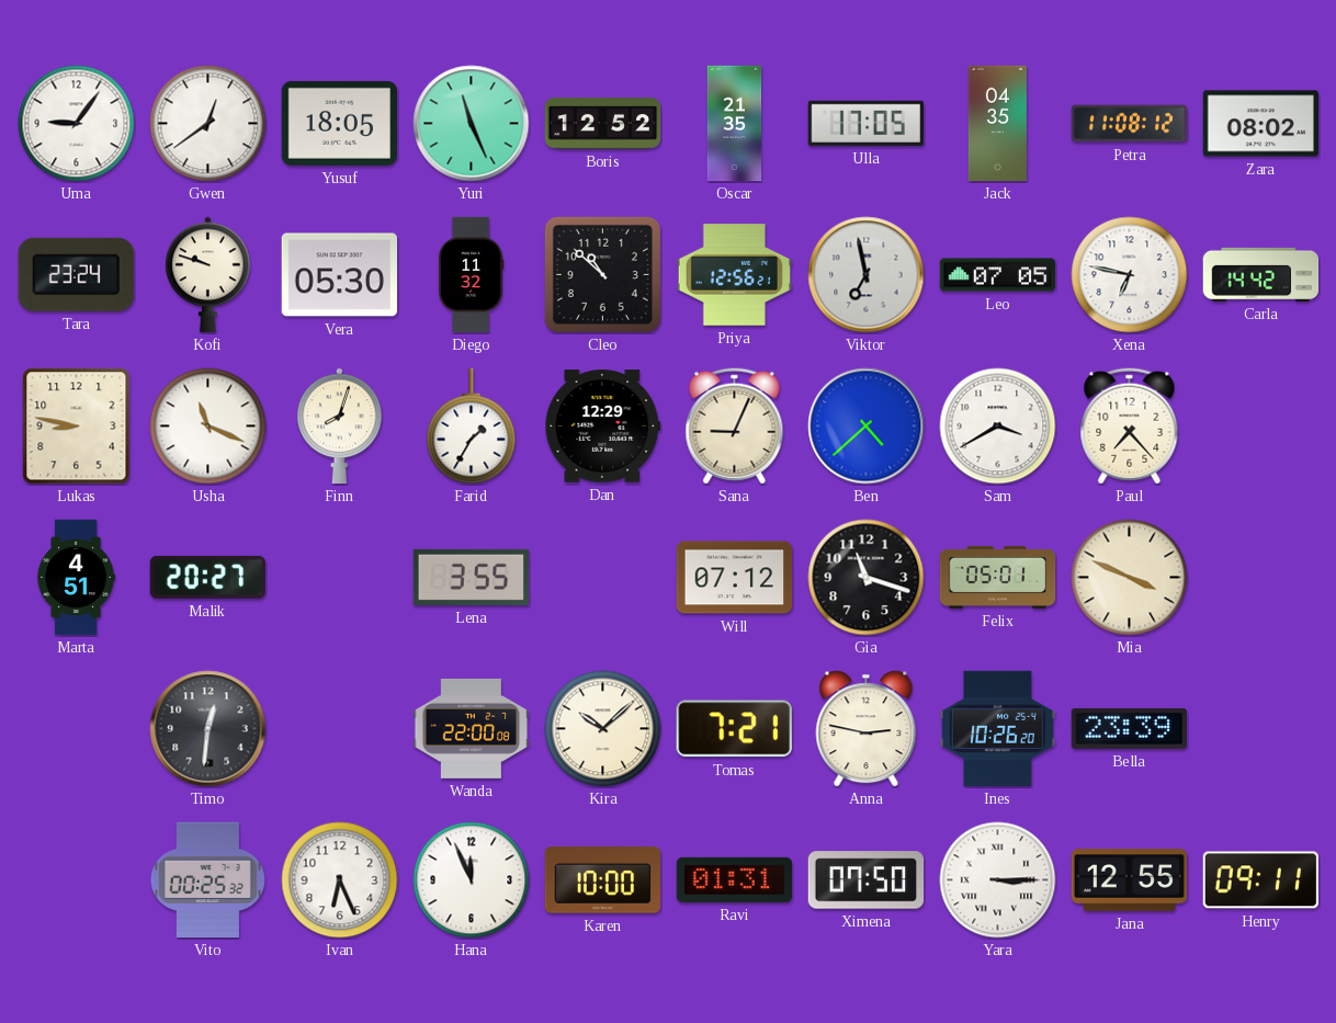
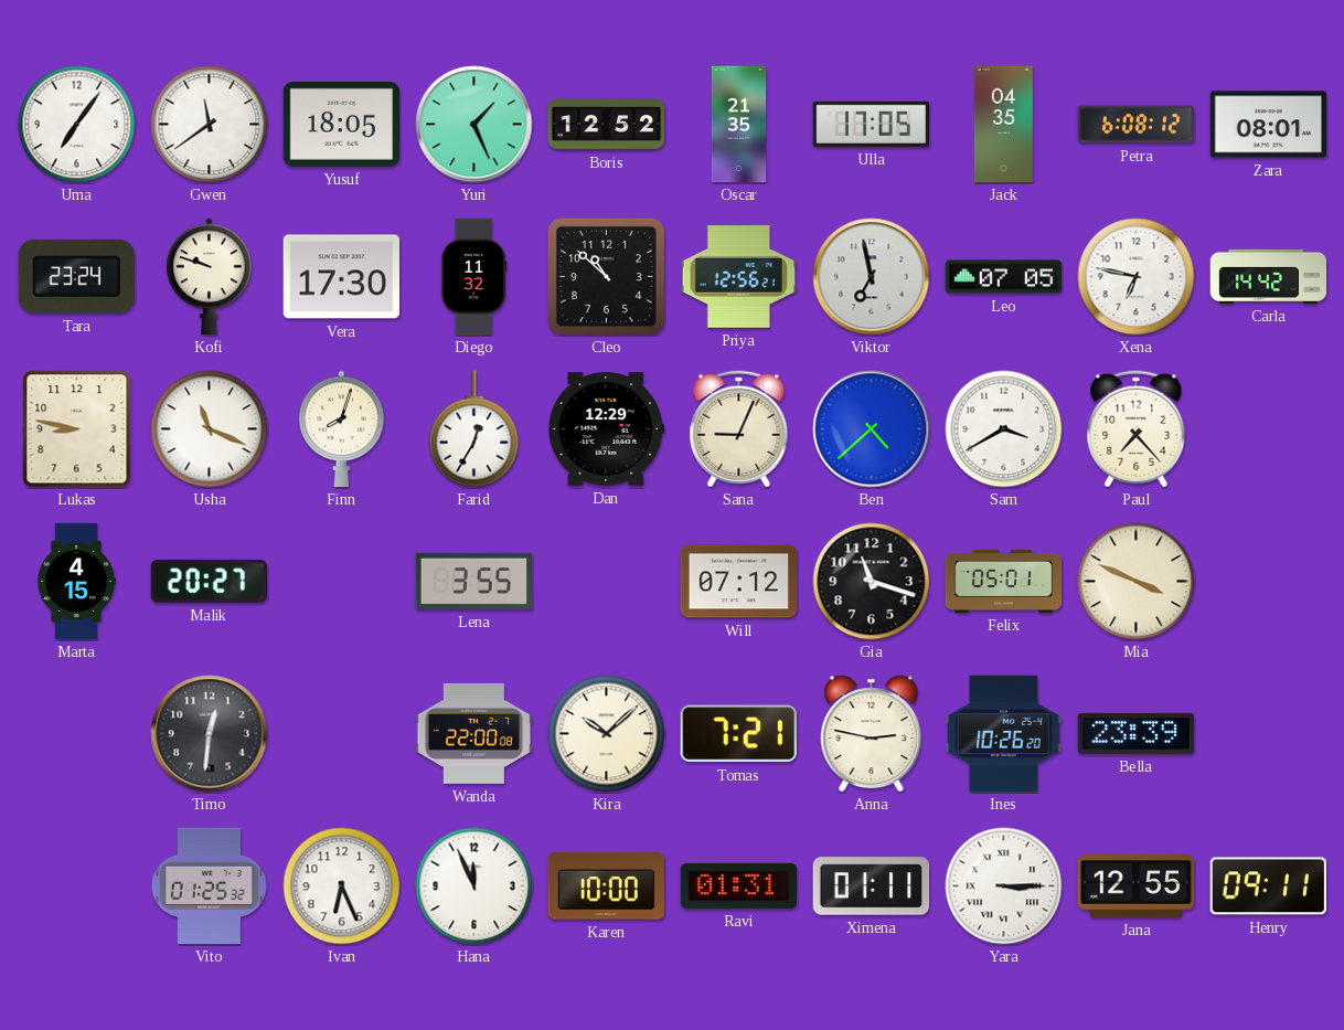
Uma: 9:06 -> 7:06 (77, 125)
Gwen: 12:39 -> 11:39 (210, 125)
Yuri: 11:26 -> 1:26 (474, 125)
Petra: 11:08 -> 6:08 (1137, 125)
Zara: 08:02 -> 08:01 (1269, 125)
Vera: 05:30 -> 17:30 (342, 277)
Farid: 1:35 -> 12:35 (474, 429)
Marta: 4:51 -> 4:15 (76, 582)
Vito: 00:25 -> 01:25 (209, 886)
Ximena: 07:50 -> 01:11 (872, 886)
